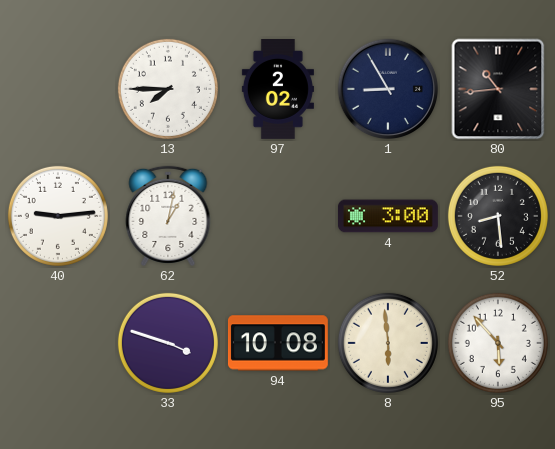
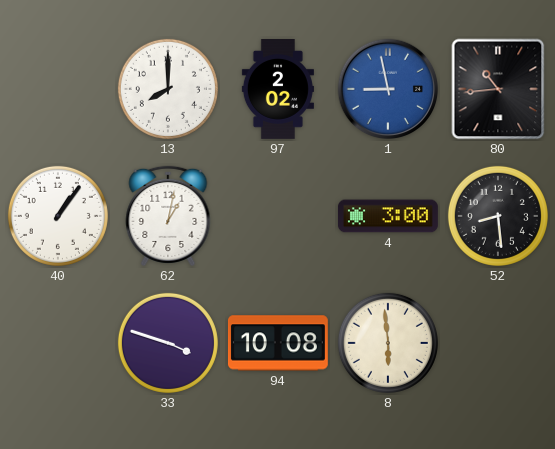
13: 7:45 -> 8:00 (168, 89)
1: 8:55 -> 8:58 (388, 89)
1 dial: navy -> blue (388, 89)
40: 9:14 -> 1:06 (58, 216)
95: 5:53 -> none (498, 343)
